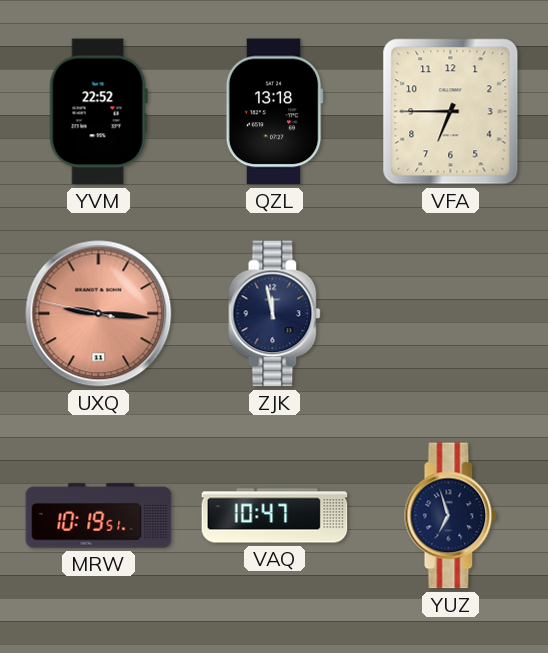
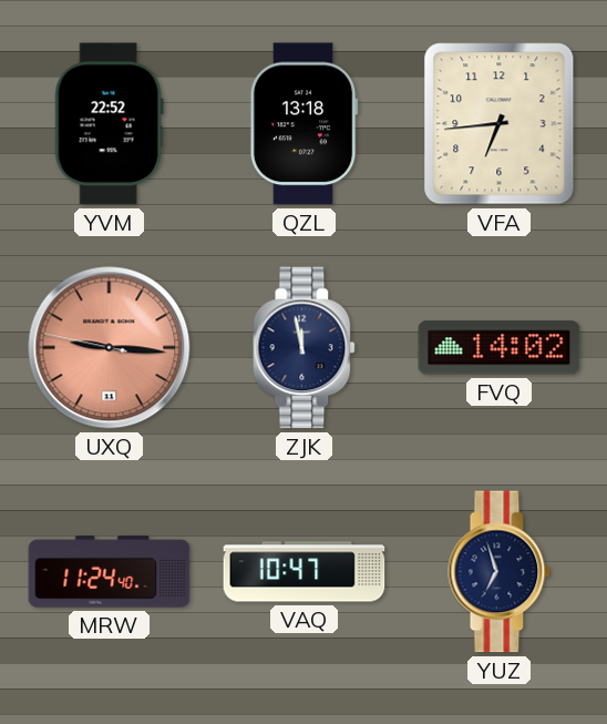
VFA: 6:45 -> 6:44 (500, 124)
FVQ: none -> 14:02 (500, 348)
MRW: 10:19 -> 11:24 (110, 572)
